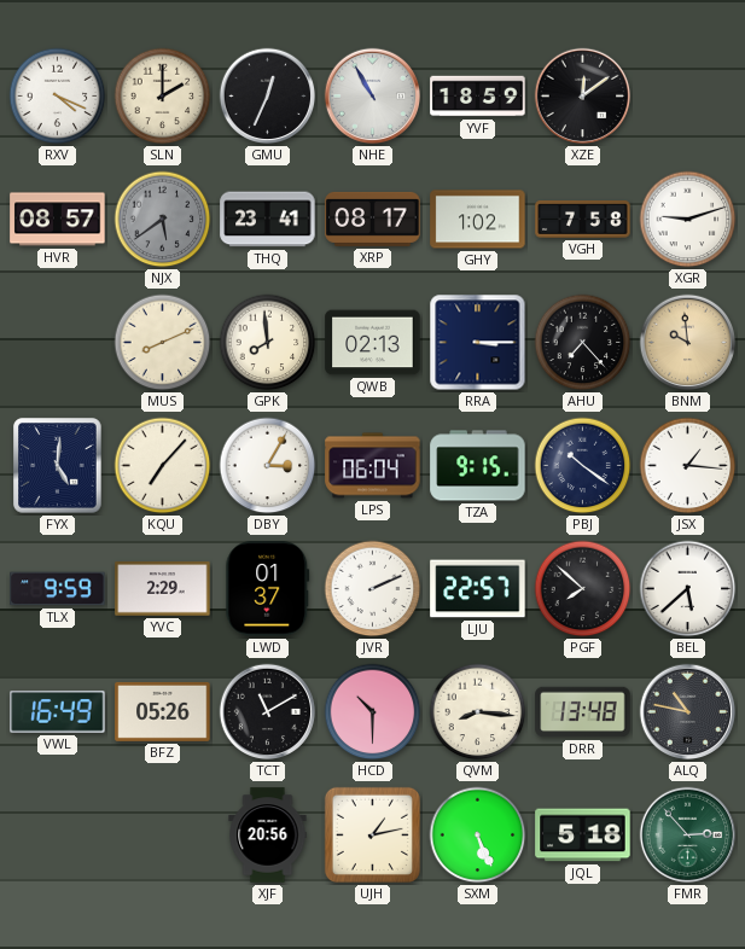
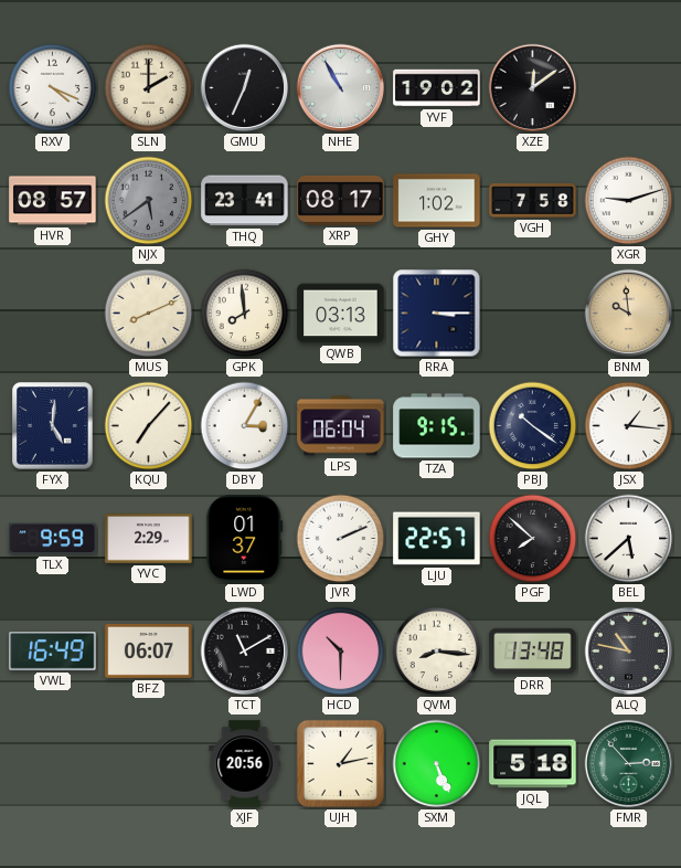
YVF: 18:59 -> 19:02 (437, 88)
QWB: 02:13 -> 03:13 (341, 314)
AHU: 7:23 -> none (583, 343)
BFZ: 05:26 -> 06:07 (149, 650)
